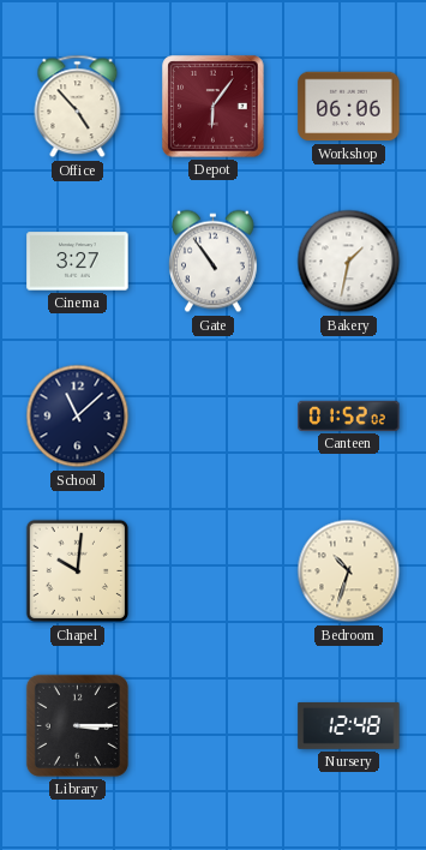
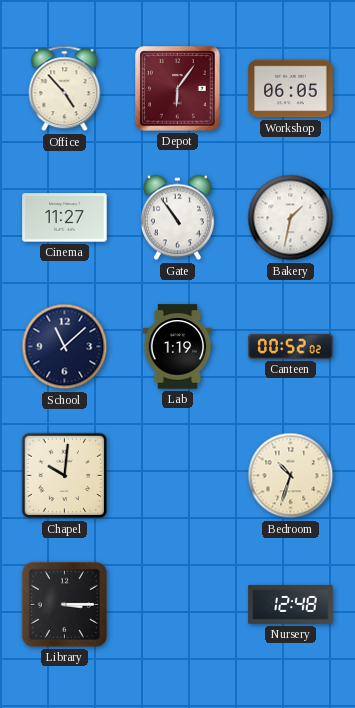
Workshop: 06:06 -> 06:05 (291, 89)
Cinema: 3:27 -> 11:27 (65, 218)
Lab: none -> 1:19 (178, 347)
Canteen: 01:52 -> 00:52 (291, 346)
